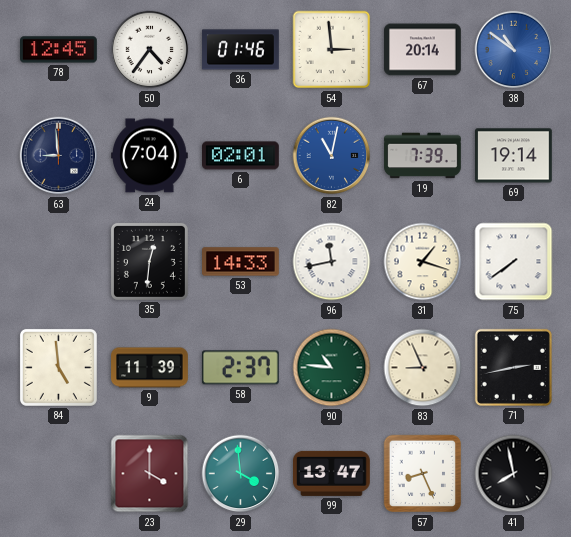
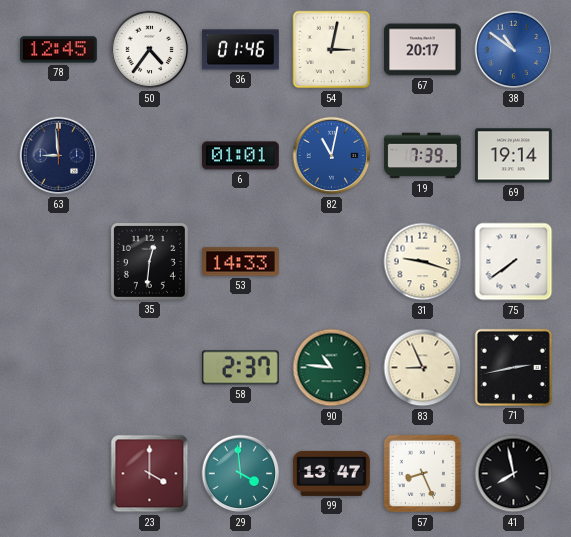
54: 2:59 -> 3:02 (332, 50)
67: 20:14 -> 20:17 (423, 50)
24: 7:04 -> none (150, 156)
6: 02:01 -> 01:01 (241, 156)
96: 11:43 -> none (332, 262)
31: 1:18 -> 9:18 (423, 262)
84: 4:59 -> none (58, 367)
9: 11:39 -> none (150, 368)
